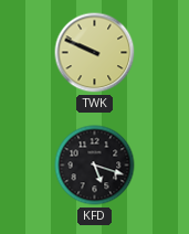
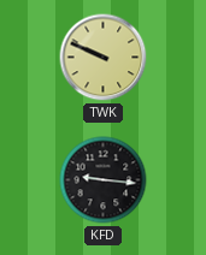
KFD: 5:18 -> 9:16 (104, 180)
